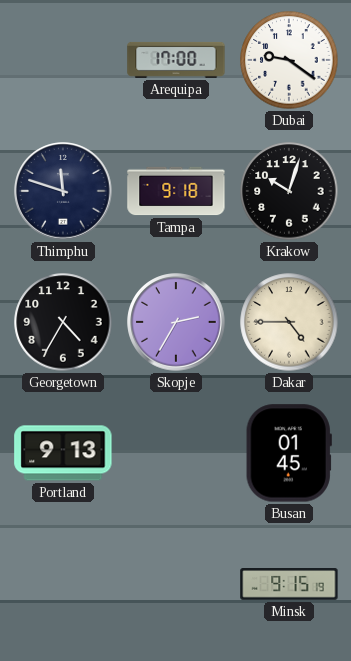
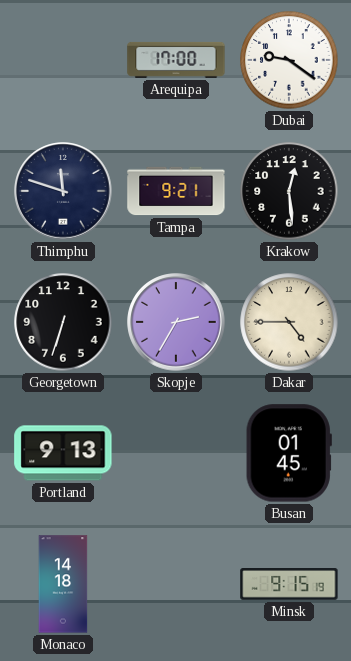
Tampa: 9:18 -> 9:21 (176, 191)
Krakow: 10:03 -> 12:29 (289, 191)
Georgetown: 4:35 -> 6:33 (63, 322)
Monaco: none -> 14:18 (63, 584)
